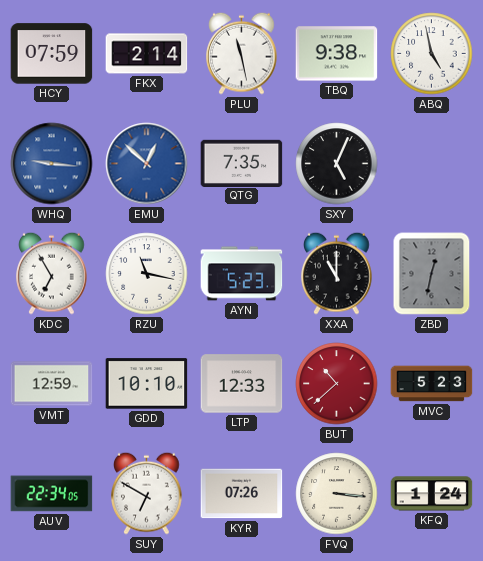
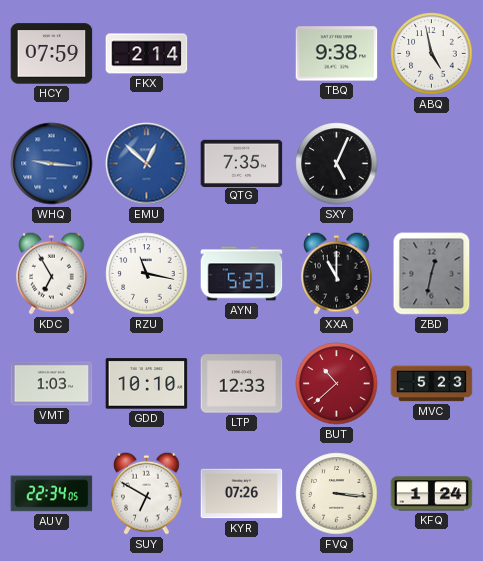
PLU: 11:28 -> none (242, 53)
VMT: 12:59 -> 1:03 (52, 384)
